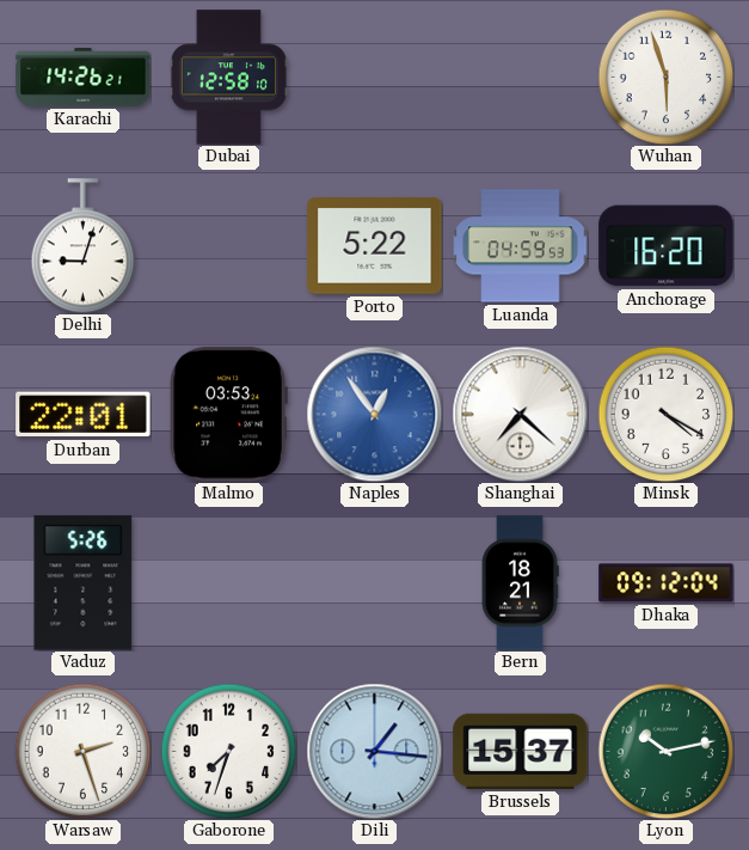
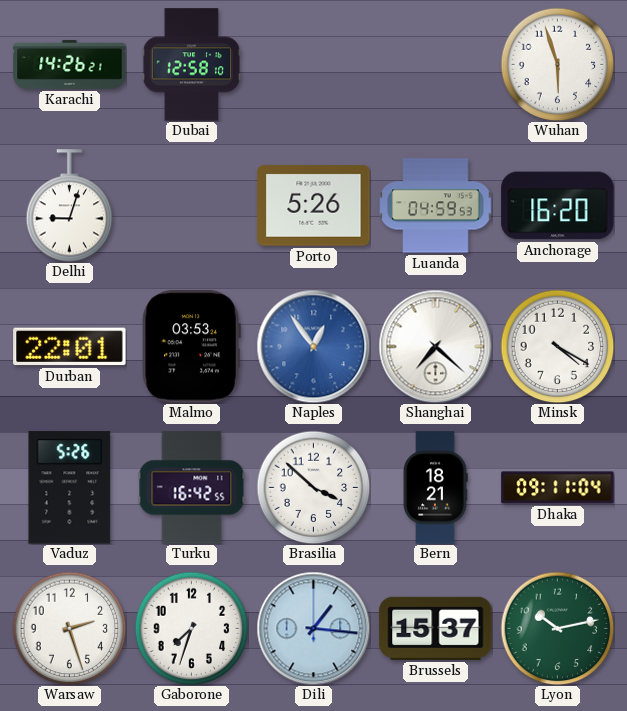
Porto: 5:22 -> 5:26 (314, 206)
Turku: none -> 16:42 (192, 488)
Brasilia: none -> 3:52 (313, 487)
Dhaka: 09:12 -> 09:11 (558, 488)
